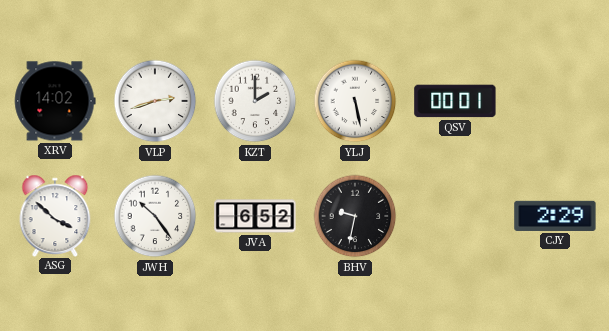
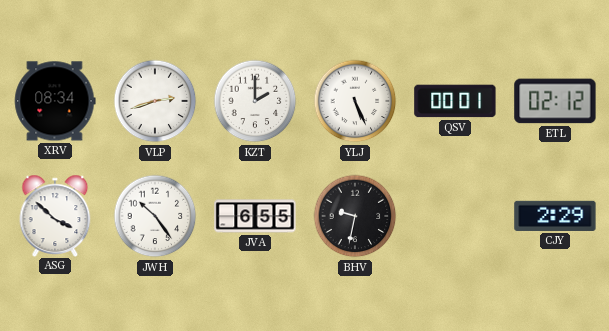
XRV: 14:02 -> 08:34 (55, 101)
YLJ: 5:28 -> 5:26 (355, 101)
ETL: none -> 02:12 (555, 101)
JVA: 6:52 -> 6:55 (255, 216)
